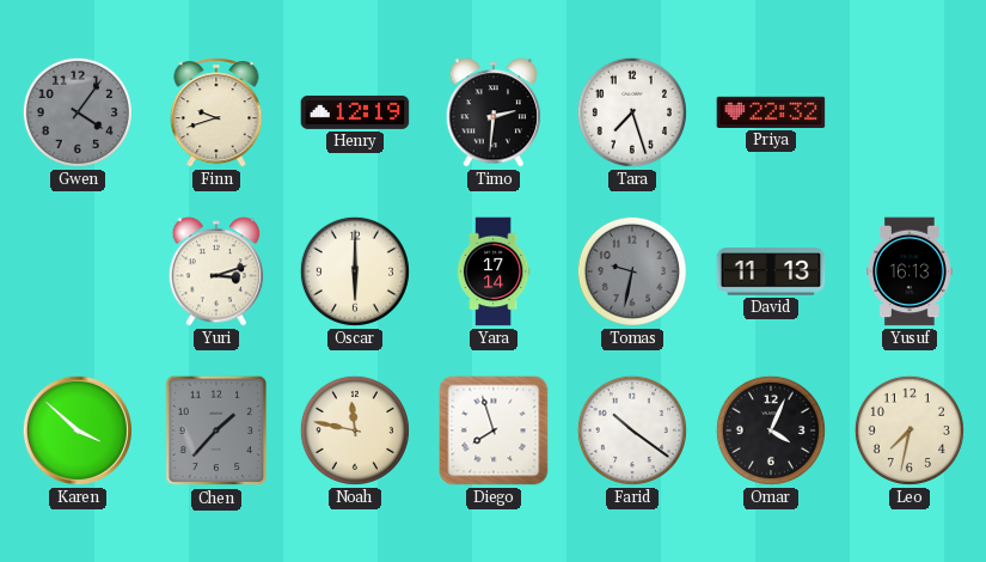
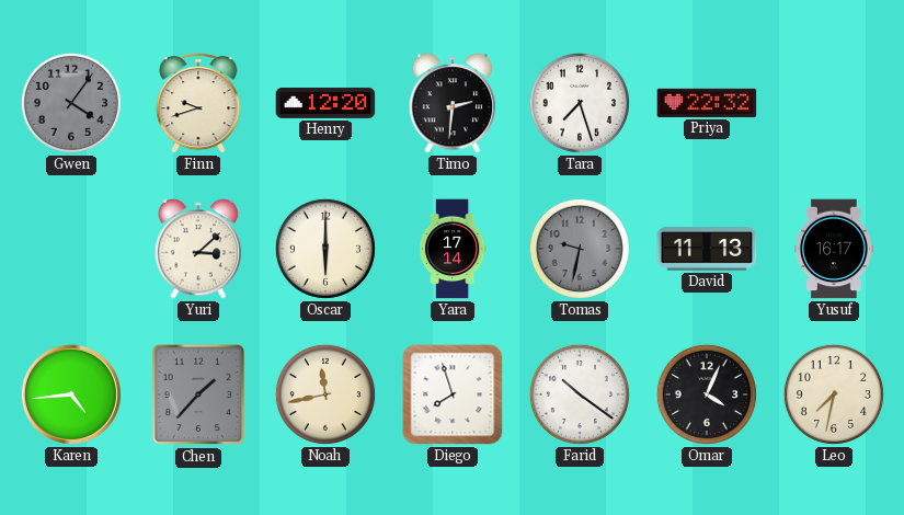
Henry: 12:19 -> 12:20 (325, 103)
Yuri: 3:12 -> 3:08 (198, 249)
Yusuf: 16:13 -> 16:17 (835, 249)
Karen: 3:52 -> 4:44 (71, 394)
Noah: 11:47 -> 11:43 (325, 394)
